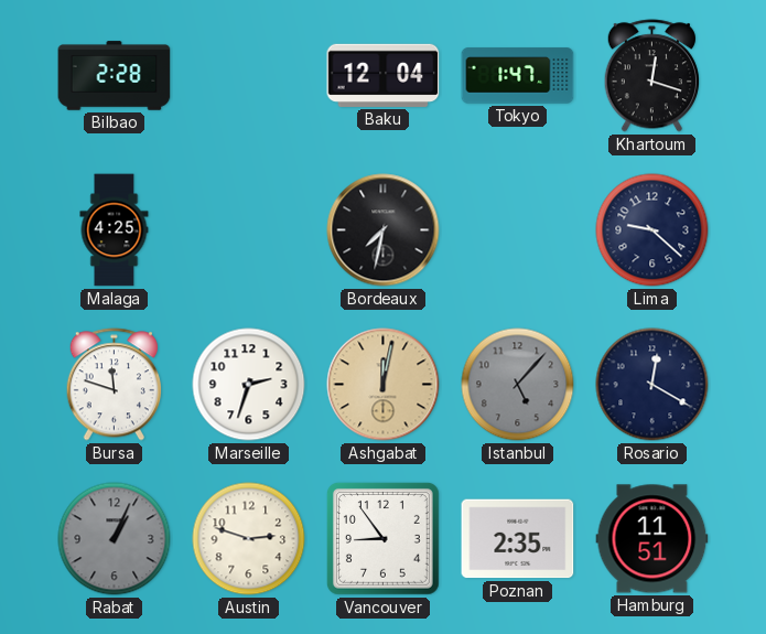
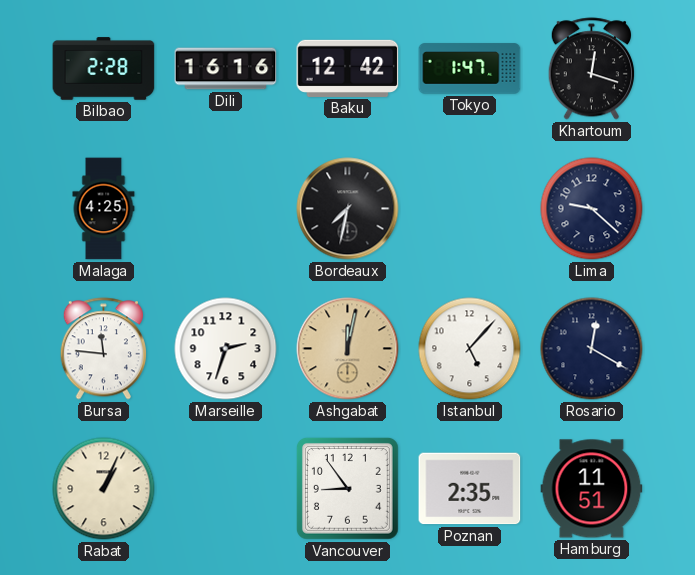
Dili: none -> 16:16 (226, 69)
Baku: 12:04 -> 12:42 (348, 68)
Bursa: 11:48 -> 11:46 (103, 349)
Istanbul dial: grey -> white (470, 349)
Rabat dial: grey -> cream (104, 489)
Austin: 2:48 -> none (249, 539)
